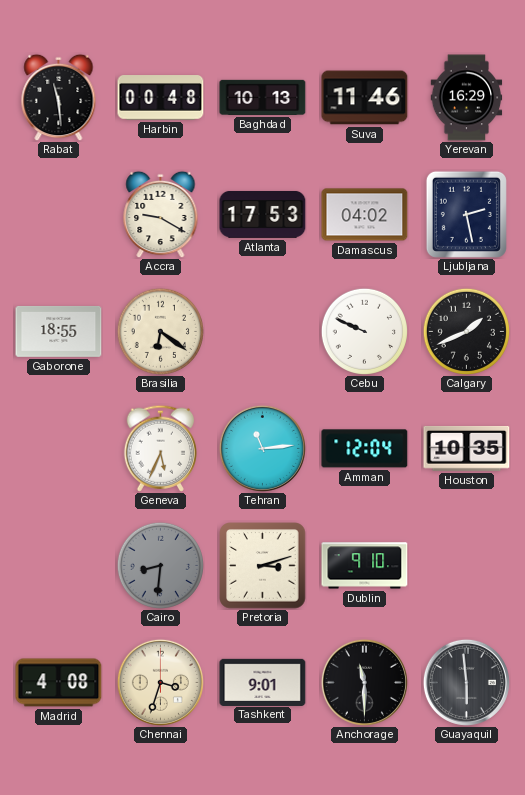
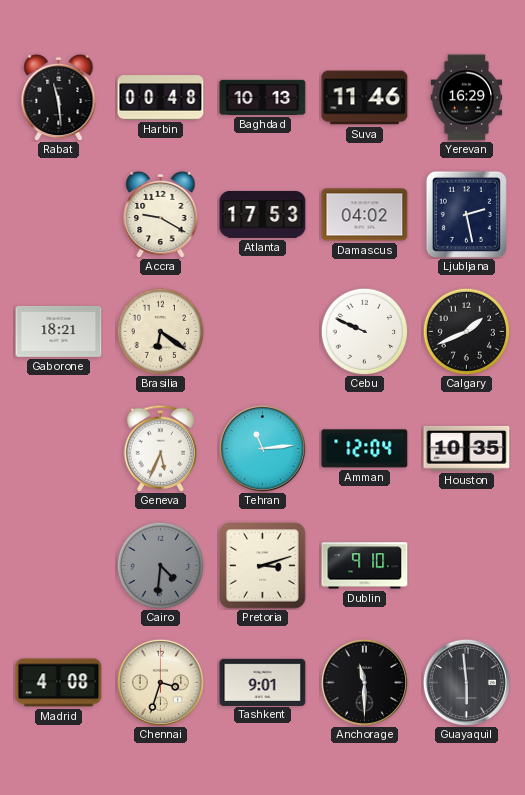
Gaborone: 18:55 -> 18:21 (59, 331)
Cairo: 8:31 -> 4:31 (160, 565)
